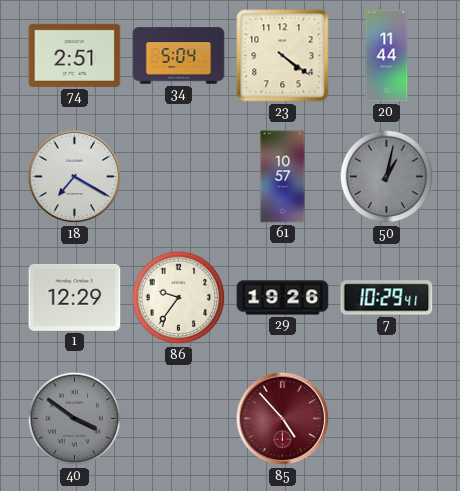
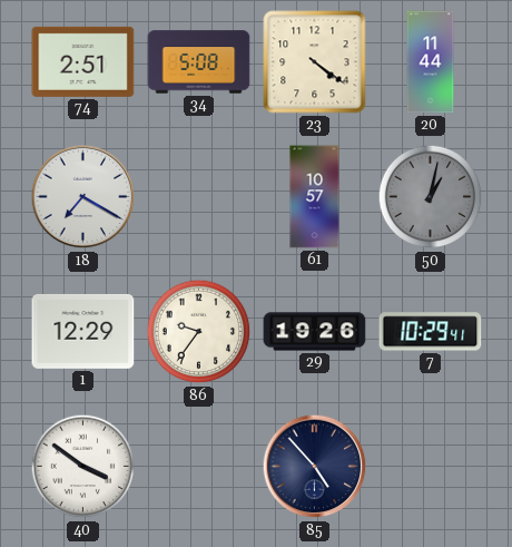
34: 5:04 -> 5:08 (199, 62)
40 dial: grey -> white (83, 467)
85 dial: burgundy -> navy (315, 467)
